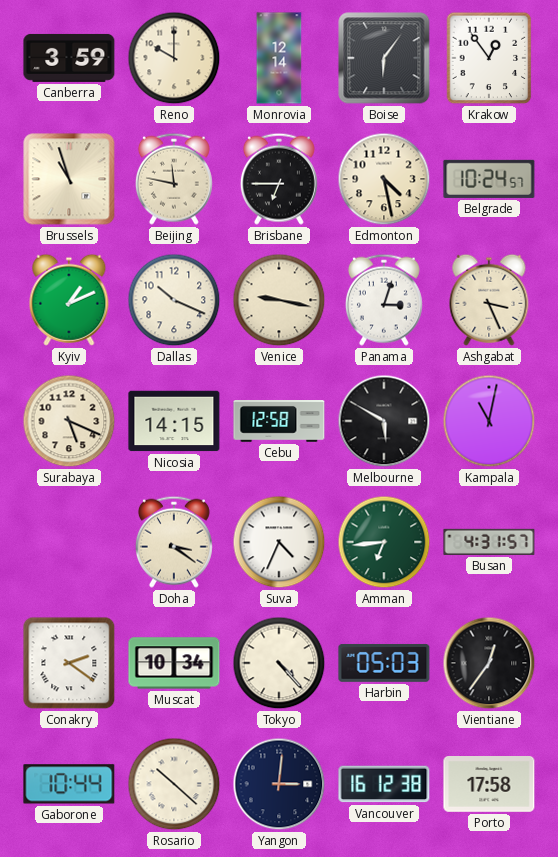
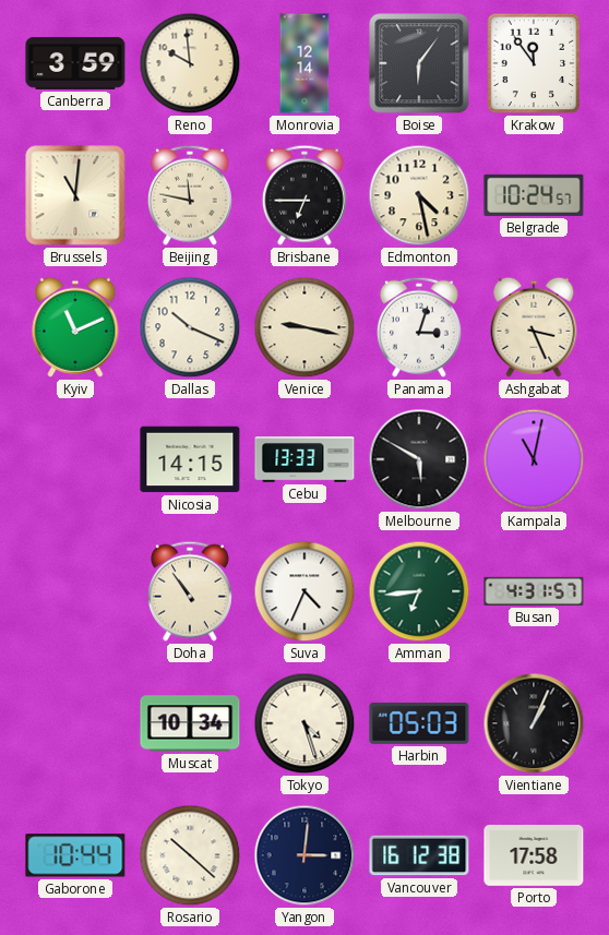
Reno: 10:00 -> 9:59 (190, 63)
Krakow: 12:54 -> 11:54 (534, 63)
Brussels: 10:57 -> 11:01 (75, 195)
Kyiv: 1:11 -> 11:11 (75, 327)
Surabaya: 5:19 -> none (69, 421)
Cebu: 12:58 -> 13:33 (304, 460)
Doha: 3:21 -> 10:54 (190, 591)
Conakry: 2:21 -> none (69, 663)
Tokyo: 4:23 -> 4:27 (304, 723)
Vientiane: 12:36 -> 1:04 (534, 723)
